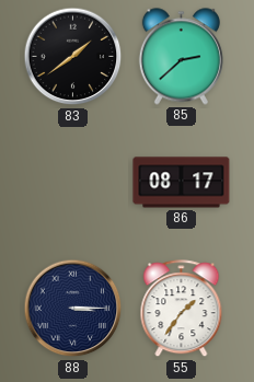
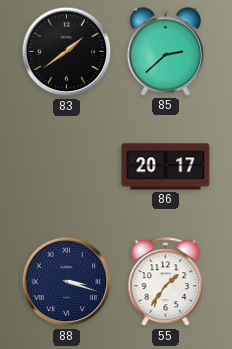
86: 08:17 -> 20:17 (166, 167)
88: 3:15 -> 3:18 (67, 282)
